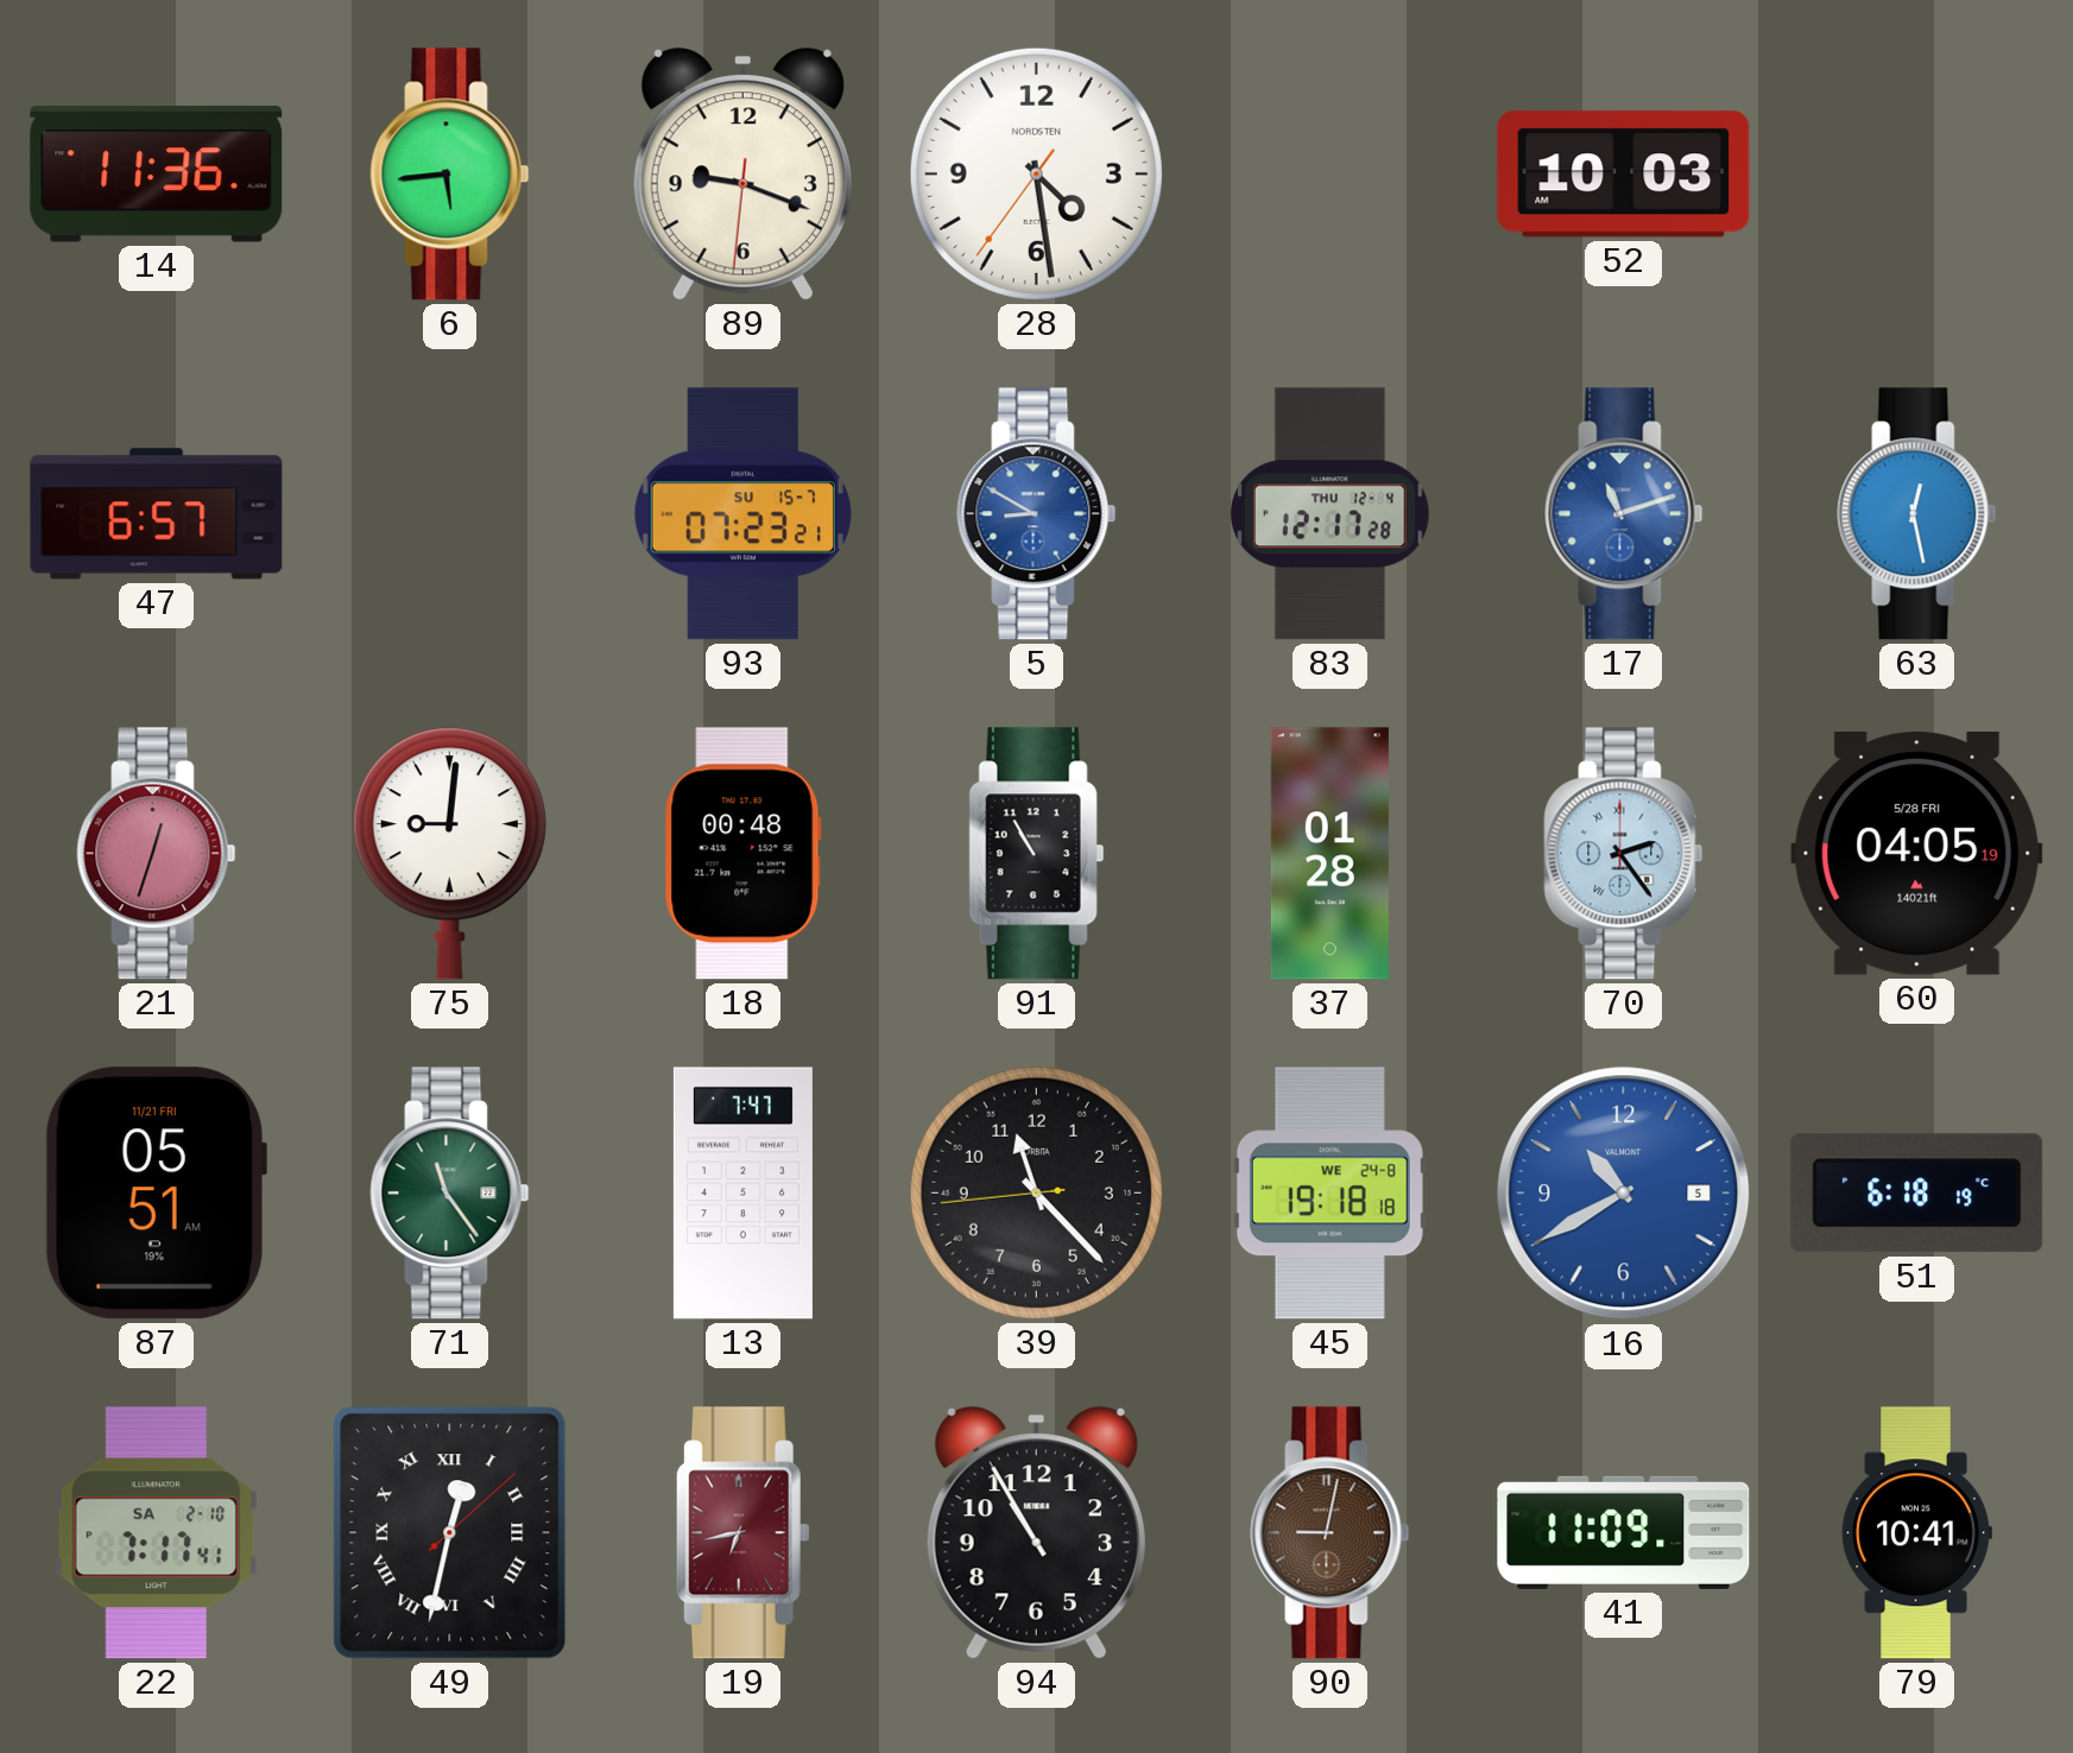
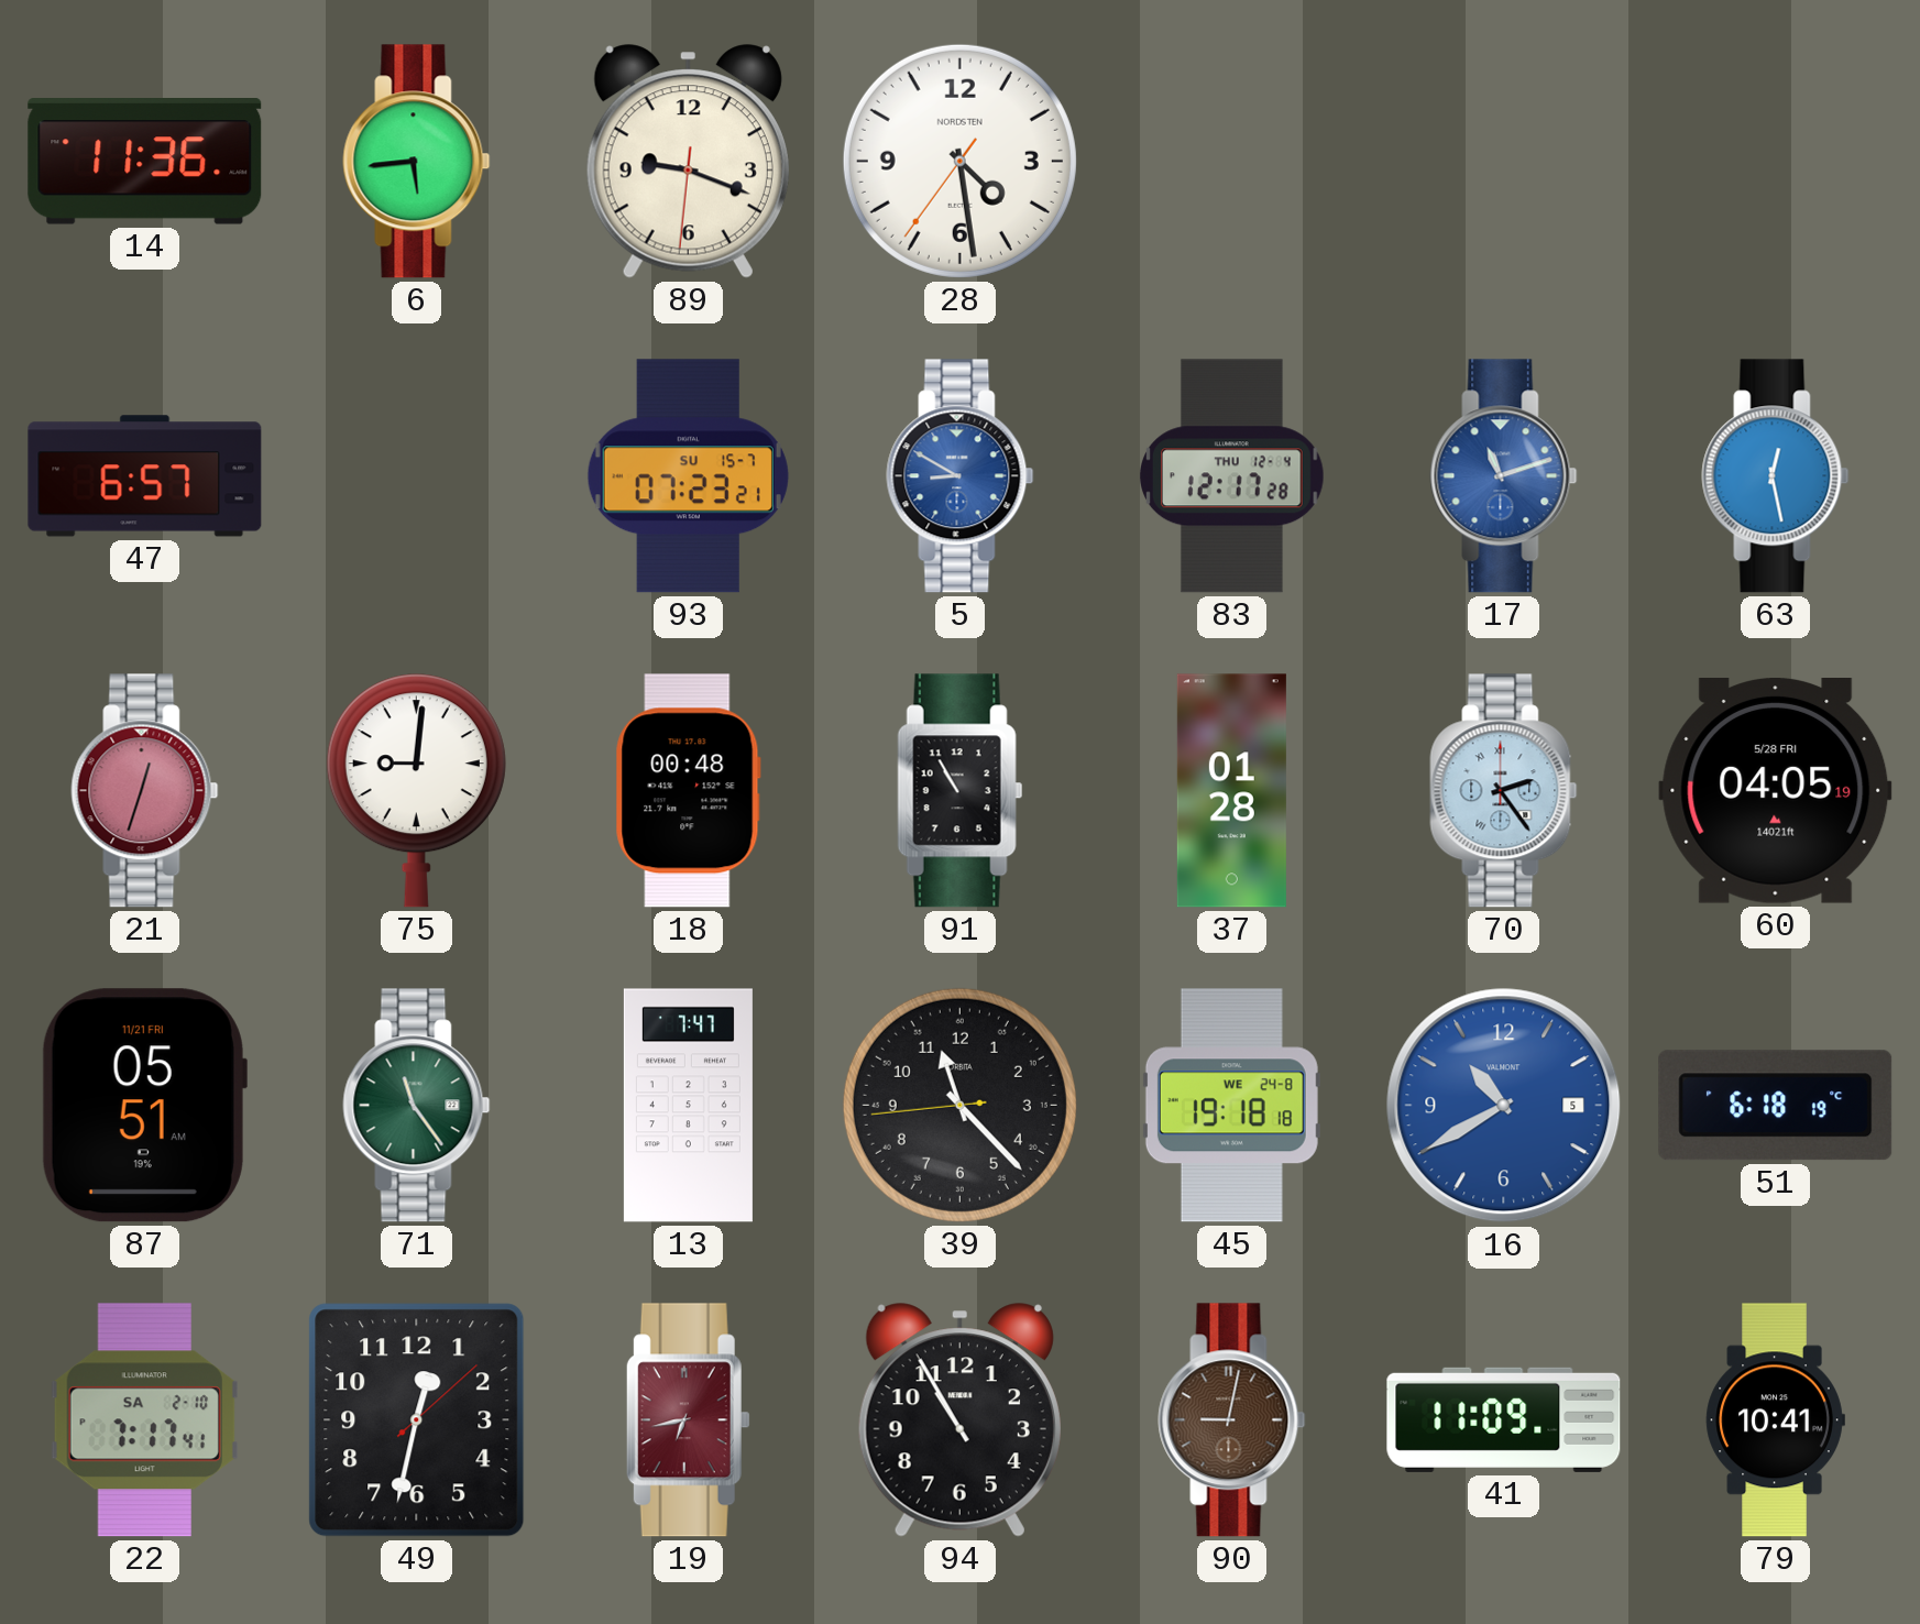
52: 10:03 -> none (1624, 175)
49 numerals: Roman -> Arabic (417, 1420)
